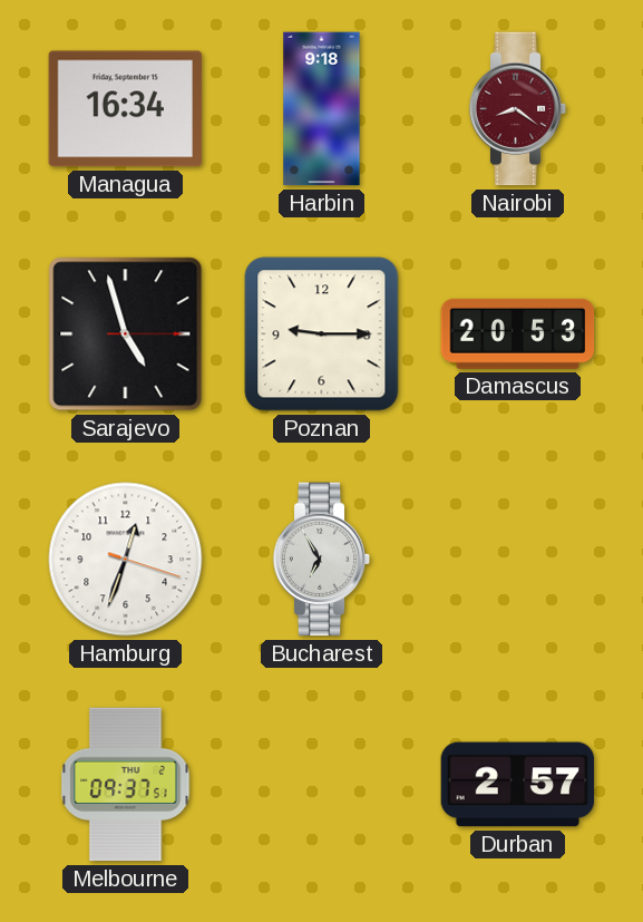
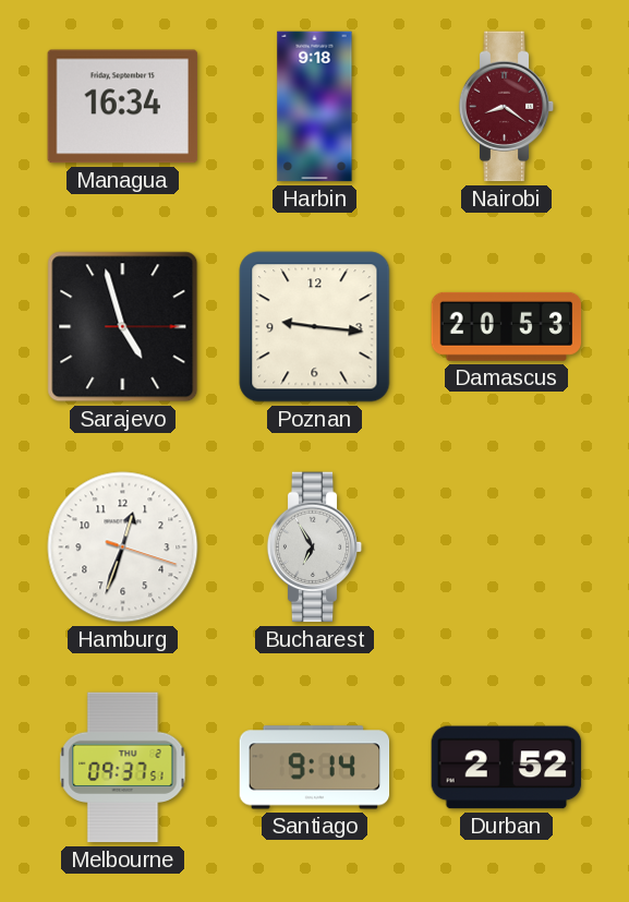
Poznan: 9:15 -> 9:16 (315, 327)
Santiago: none -> 9:14 (315, 768)
Durban: 2:57 -> 2:52 (507, 768)
